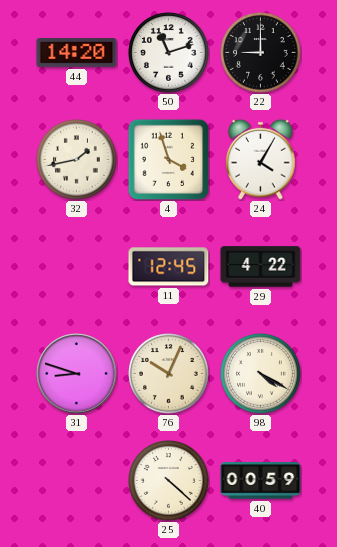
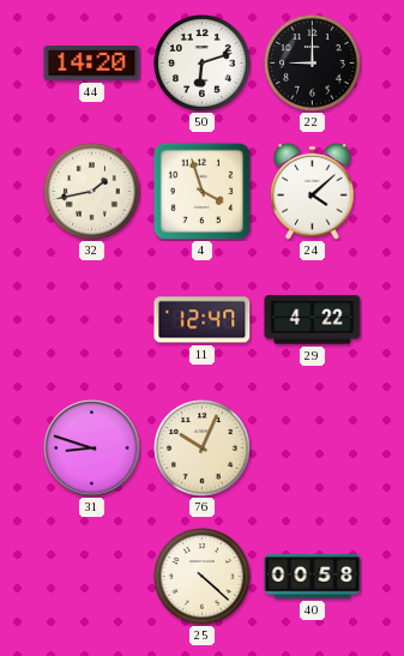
50: 11:12 -> 6:12 (203, 64)
24: 4:05 -> 4:08 (313, 191)
11: 12:45 -> 12:47 (203, 320)
98: 4:20 -> none (261, 374)
40: 00:59 -> 00:58 (313, 577)
